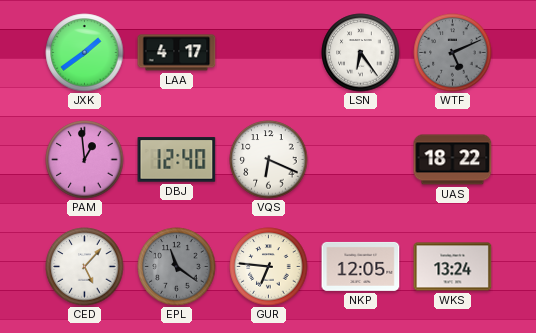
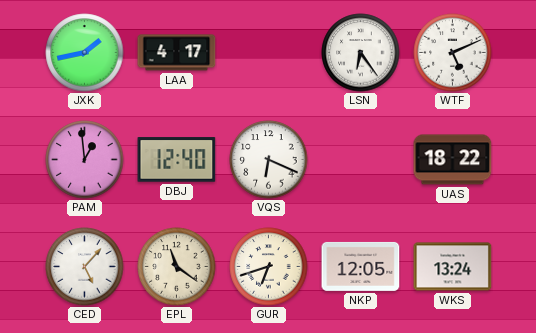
JXK: 1:39 -> 1:43 (85, 53)
WTF dial: grey -> white (453, 53)
EPL dial: grey -> cream (177, 267)
GUR: 6:46 -> 6:42 (269, 267)
